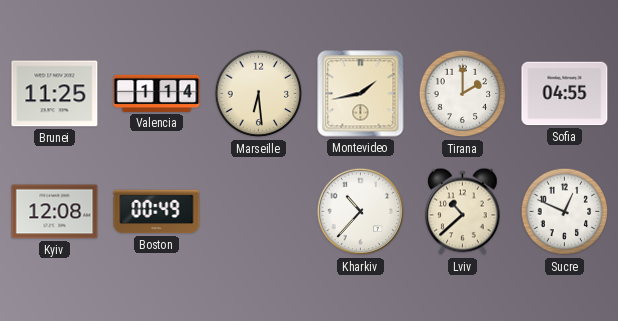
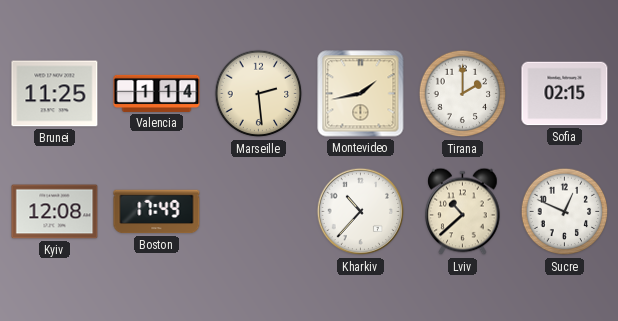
Marseille: 6:29 -> 2:29 (259, 94)
Sofia: 04:55 -> 02:15 (565, 94)
Boston: 00:49 -> 17:49 (157, 212)
